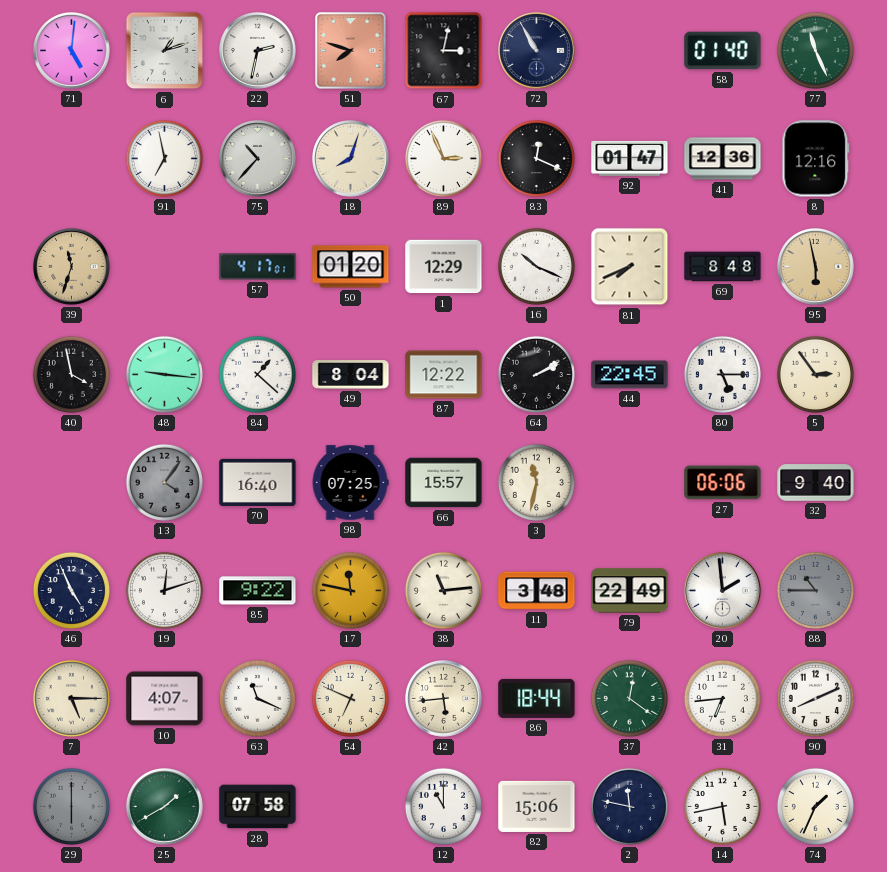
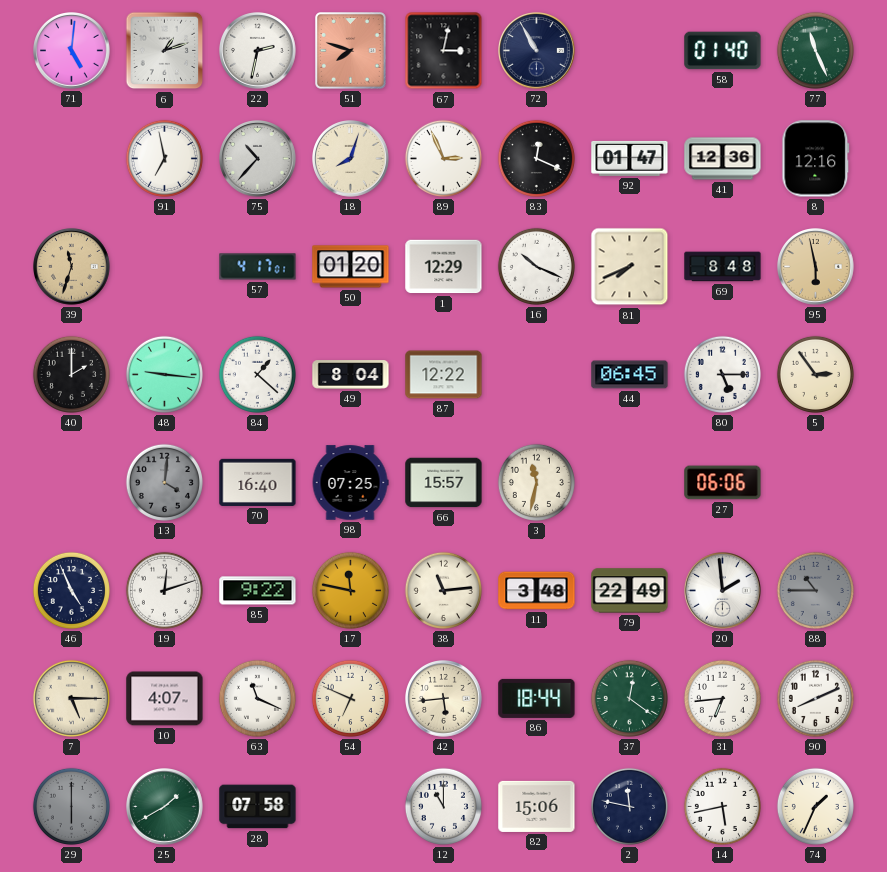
40: 3:58 -> 2:00 (71, 374)
64: 2:10 -> none (536, 374)
44: 22:45 -> 06:45 (630, 375)
13: 4:06 -> 4:01 (164, 482)
32: 9:40 -> none (816, 483)
